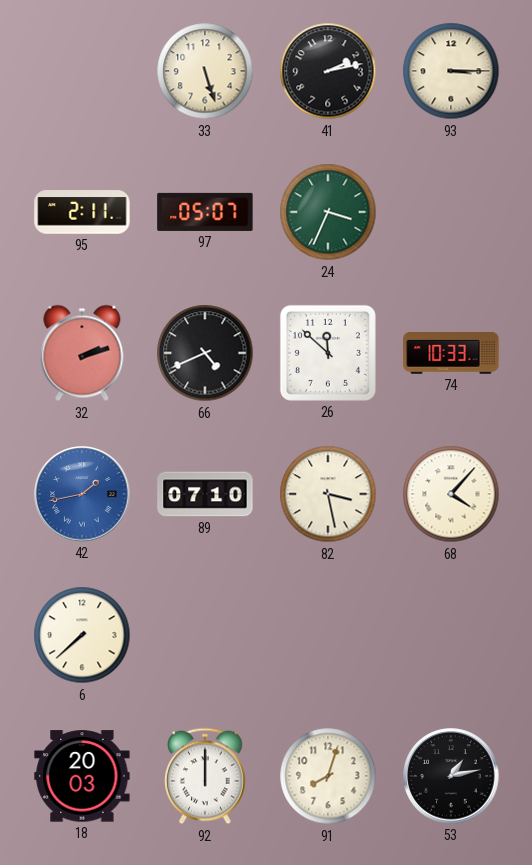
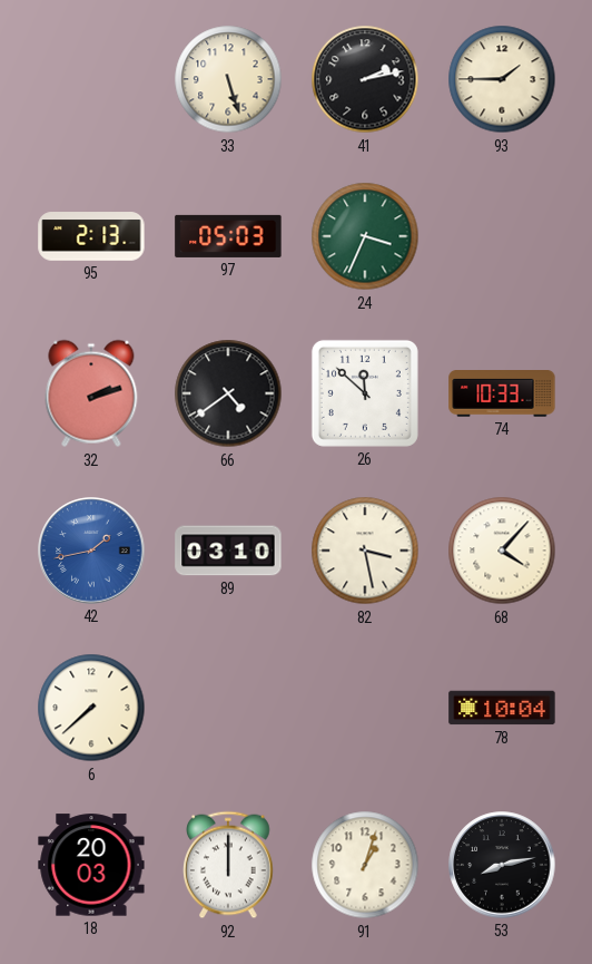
93: 3:15 -> 1:45 (502, 79)
95: 2:11 -> 2:13 (91, 236)
97: 05:07 -> 05:03 (228, 236)
66: 4:41 -> 4:39 (228, 393)
89: 07:10 -> 03:10 (228, 551)
78: none -> 10:04 (502, 708)
91: 8:03 -> 1:03 (365, 865)
53: 1:13 -> 8:13 (502, 865)
